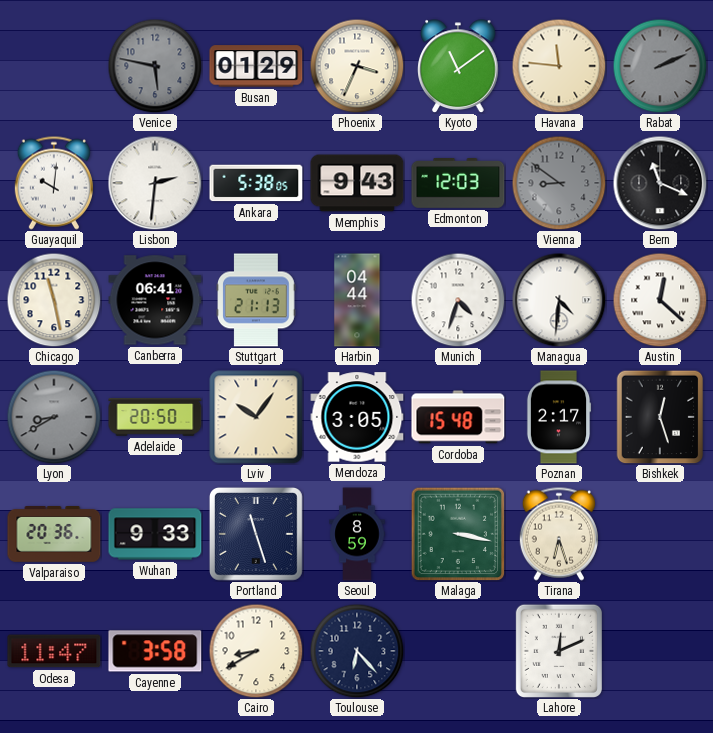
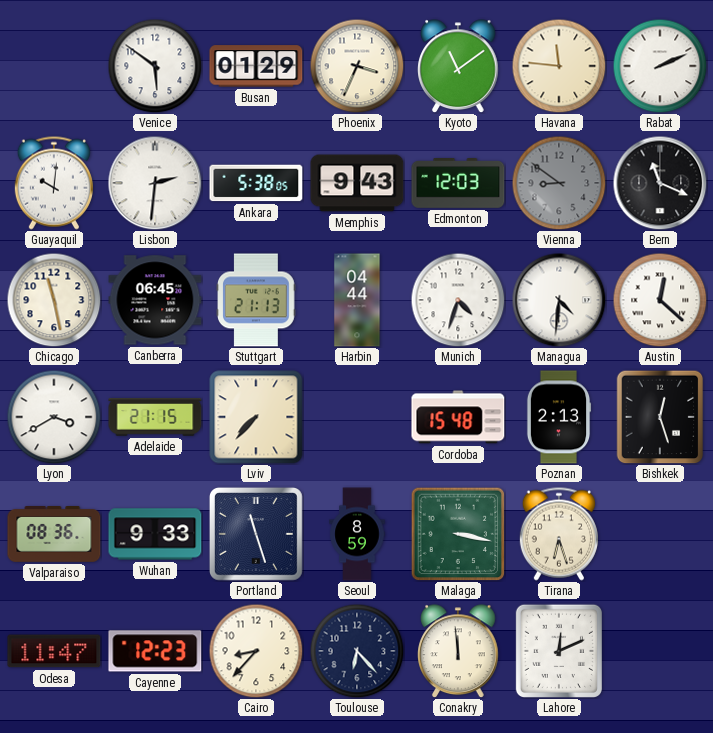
Venice: 5:47 -> 5:51 (155, 66)
Venice dial: grey -> white (155, 66)
Rabat dial: grey -> white (660, 66)
Canberra: 06:41 -> 06:45 (155, 300)
Lyon: 8:40 -> 3:40 (54, 417)
Lyon dial: grey -> white (54, 417)
Adelaide: 20:50 -> 21:15 (155, 417)
Lviv: 10:06 -> 7:37 (256, 417)
Mendoza: 3:05 -> none (357, 417)
Poznan: 2:17 -> 2:13 (559, 417)
Valparaiso: 20:36 -> 08:36 (54, 535)
Cayenne: 3:58 -> 12:23 (155, 651)
Cairo: 8:40 -> 8:37 (256, 651)
Conakry: none -> 11:59 (458, 651)
